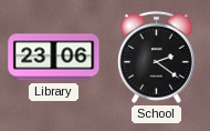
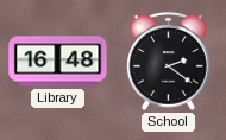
Library: 23:06 -> 16:48 (58, 62)
